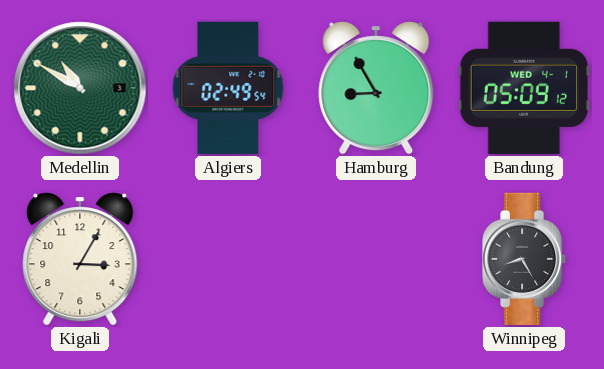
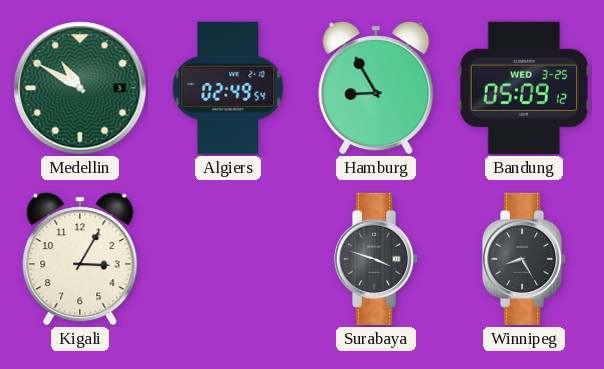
Bandung date: WED 4-1 -> WED 3-25 (524, 88)
Surabaya: none -> 3:48 (377, 259)
